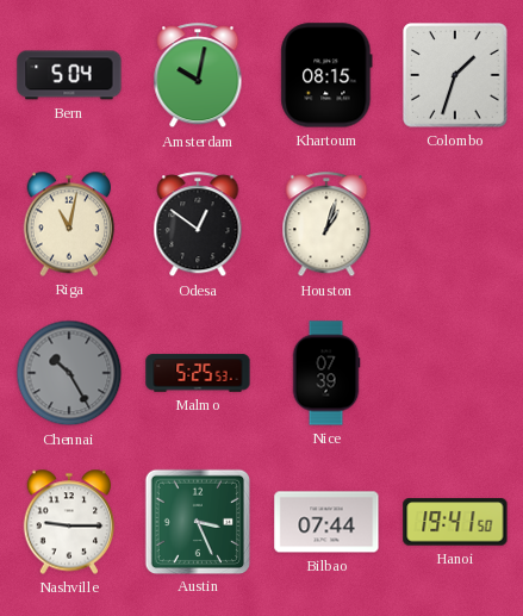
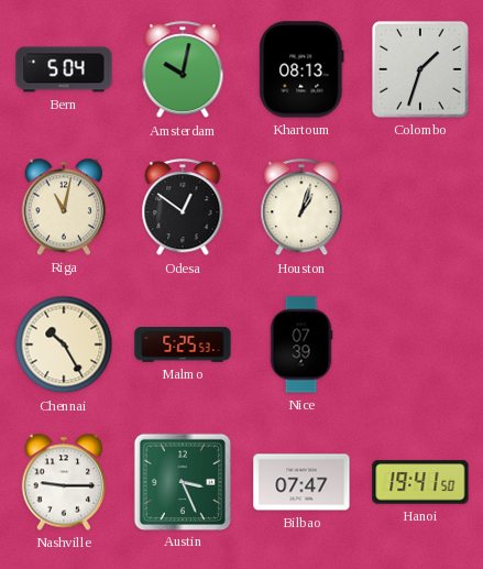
Khartoum: 08:15 -> 08:13 (301, 69)
Chennai dial: grey -> cream (64, 344)
Bilbao: 07:44 -> 07:47 (301, 482)
